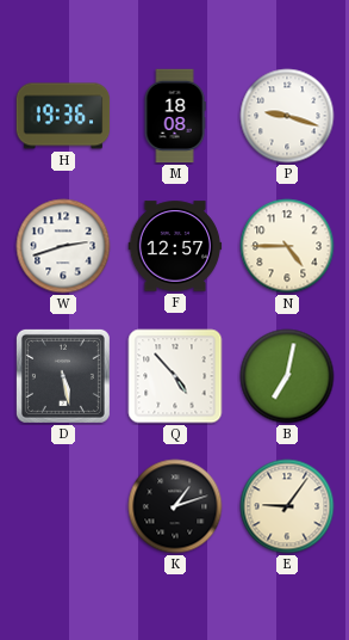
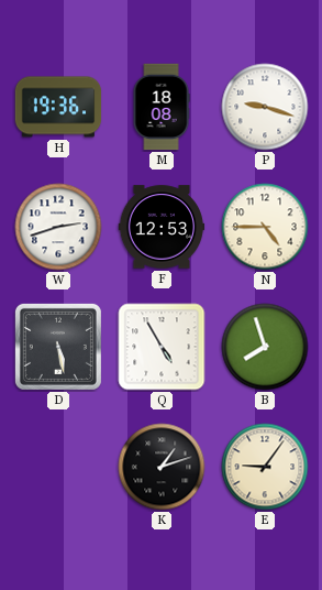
F: 12:57 -> 12:53 (162, 227)
Q: 4:53 -> 4:55 (162, 347)
B: 7:02 -> 7:57 (265, 347)
